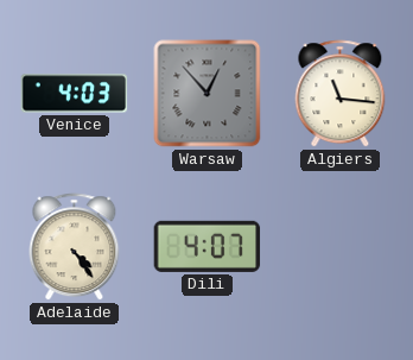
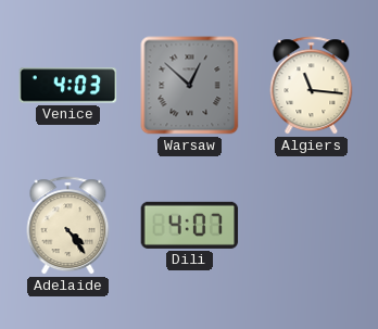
Warsaw: 12:53 -> 12:52 (190, 86)
